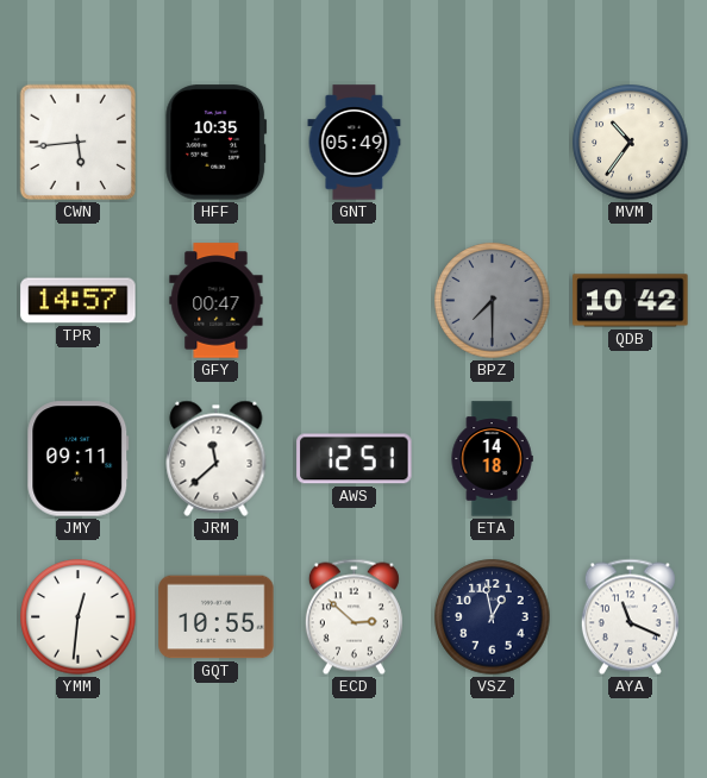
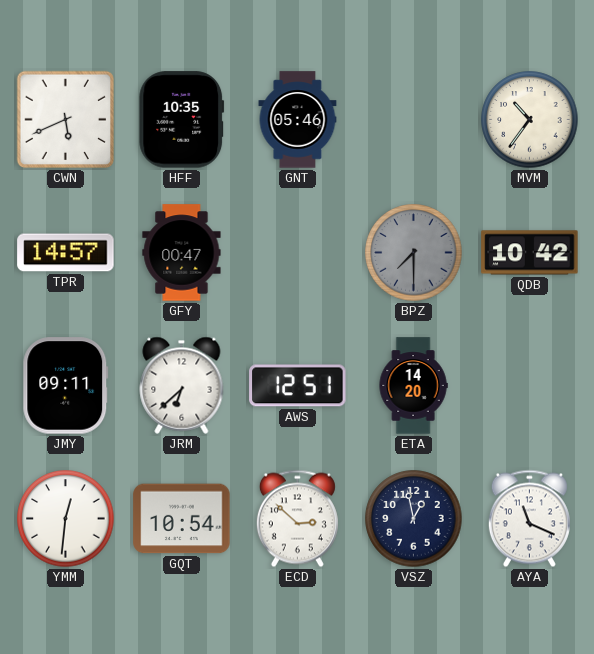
CWN: 5:44 -> 5:41 (66, 120)
GNT: 05:49 -> 05:46 (298, 120)
JRM: 11:38 -> 6:38 (182, 385)
ETA: 14:18 -> 14:20 (413, 386)
GQT: 10:55 -> 10:54 (182, 519)
